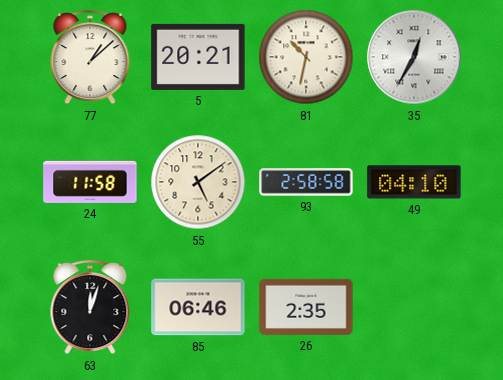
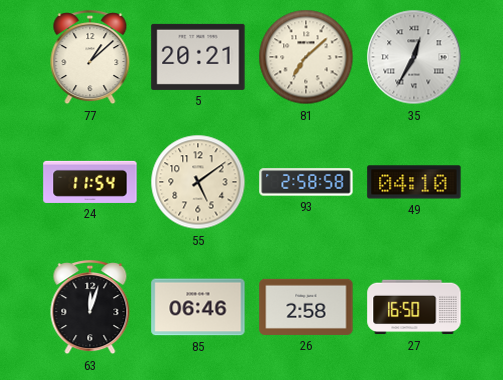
81: 10:32 -> 7:08 (306, 57)
24: 11:58 -> 11:54 (90, 182)
26: 2:35 -> 2:58 (306, 307)
27: none -> 16:50 (414, 307)
